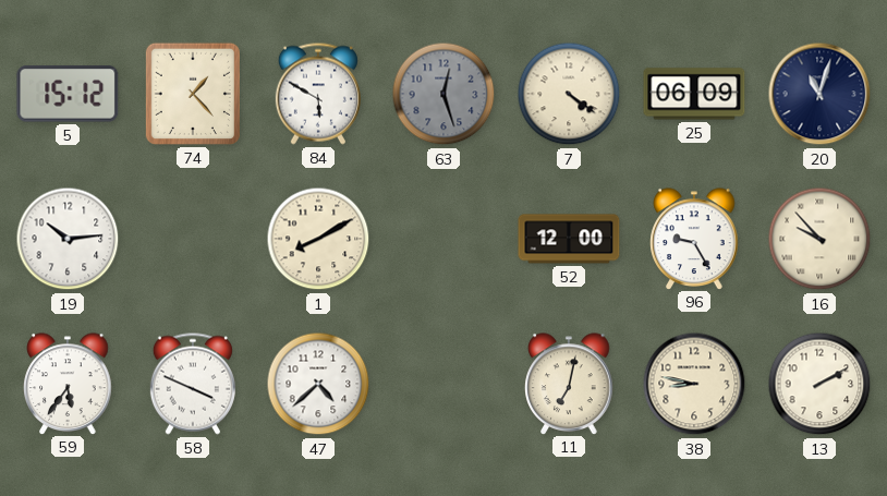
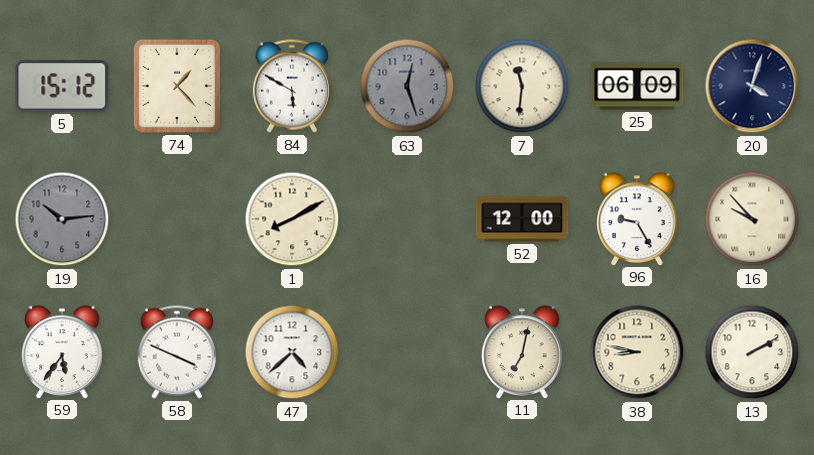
7: 4:21 -> 11:31 (522, 86)
20: 11:03 -> 4:03 (752, 86)
19 dial: white -> grey (62, 219)
